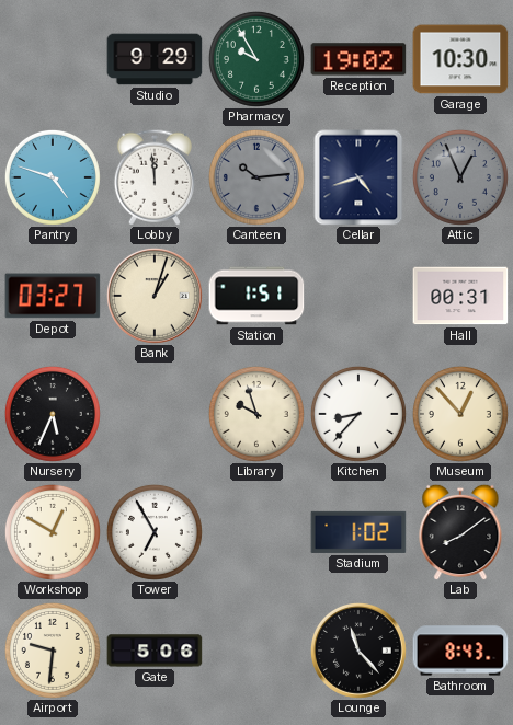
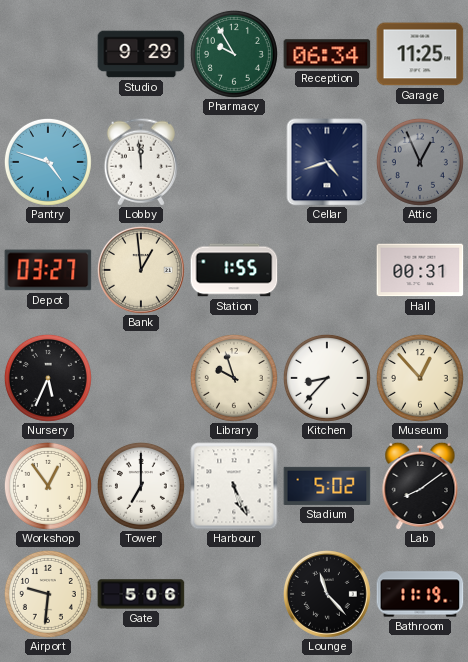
Reception: 19:02 -> 06:34 (327, 54)
Garage: 10:30 -> 11:25 (420, 54)
Canteen: 10:14 -> none (256, 177)
Bank: 1:03 -> 12:59 (141, 270)
Station: 1:51 -> 1:55 (234, 270)
Workshop: 12:50 -> 12:54 (48, 486)
Tower: 6:55 -> 7:00 (141, 486)
Harbour: none -> 5:26 (234, 486)
Stadium: 1:02 -> 5:02 (327, 486)
Bathroom: 8:43 -> 11:19 (420, 594)
